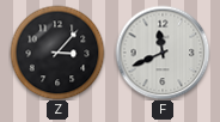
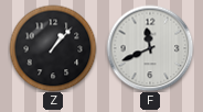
Z: 3:07 -> 1:07 (53, 48)
